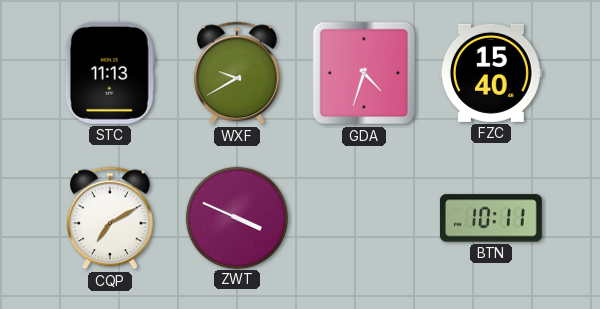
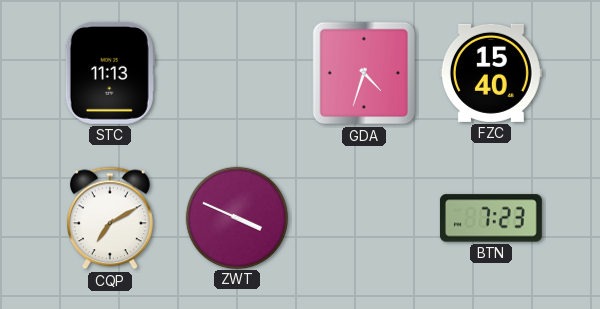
WXF: 9:40 -> none (237, 73)
BTN: 10:11 -> 7:23 (491, 218)
